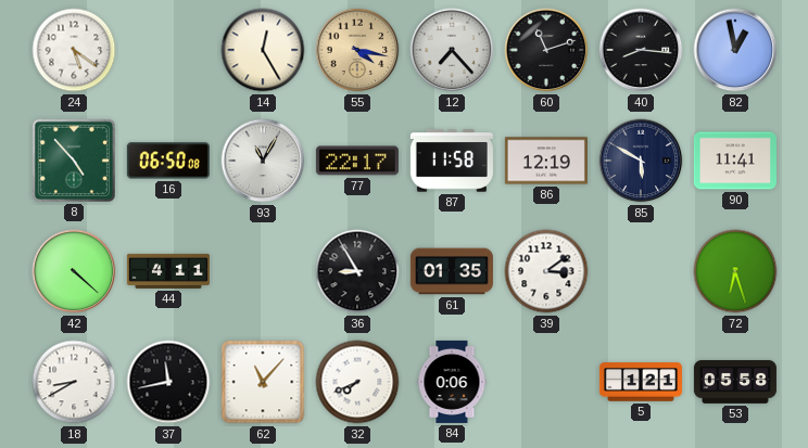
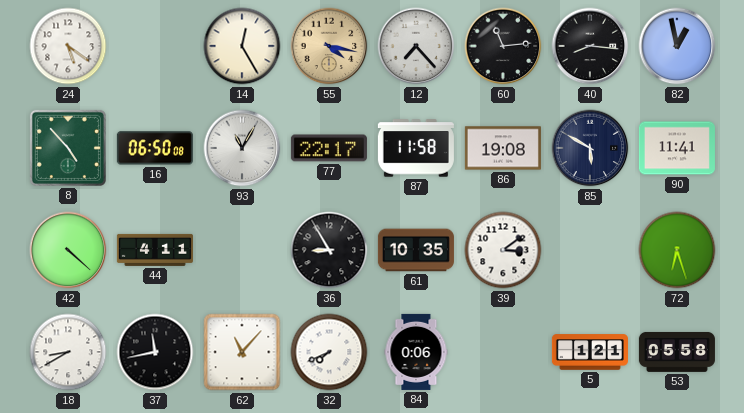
60: 11:12 -> 11:14 (503, 46)
86: 12:19 -> 19:08 (503, 148)
61: 01:35 -> 10:35 (416, 250)
